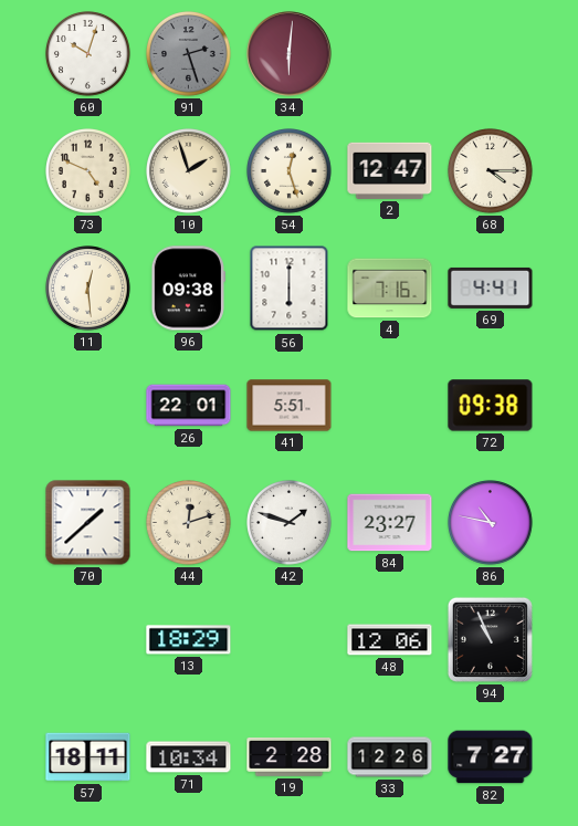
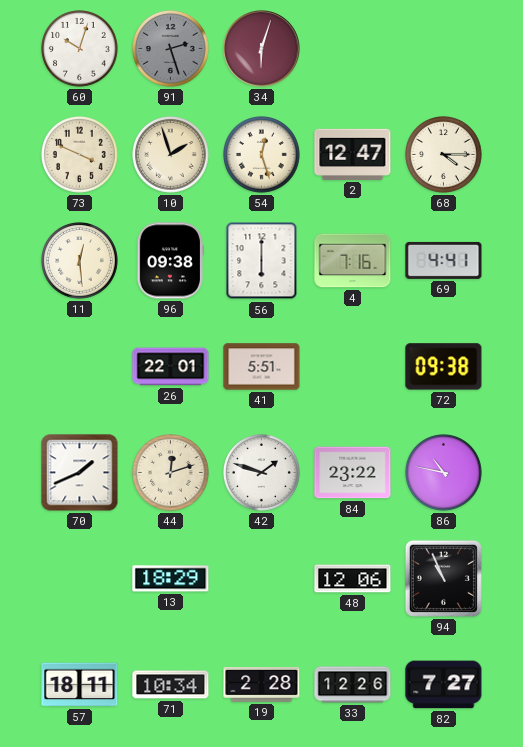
34: 6:01 -> 6:03 (262, 49)
73: 4:49 -> 3:49 (80, 155)
70: 1:38 -> 1:41 (80, 473)
84: 23:27 -> 23:22 (353, 473)
